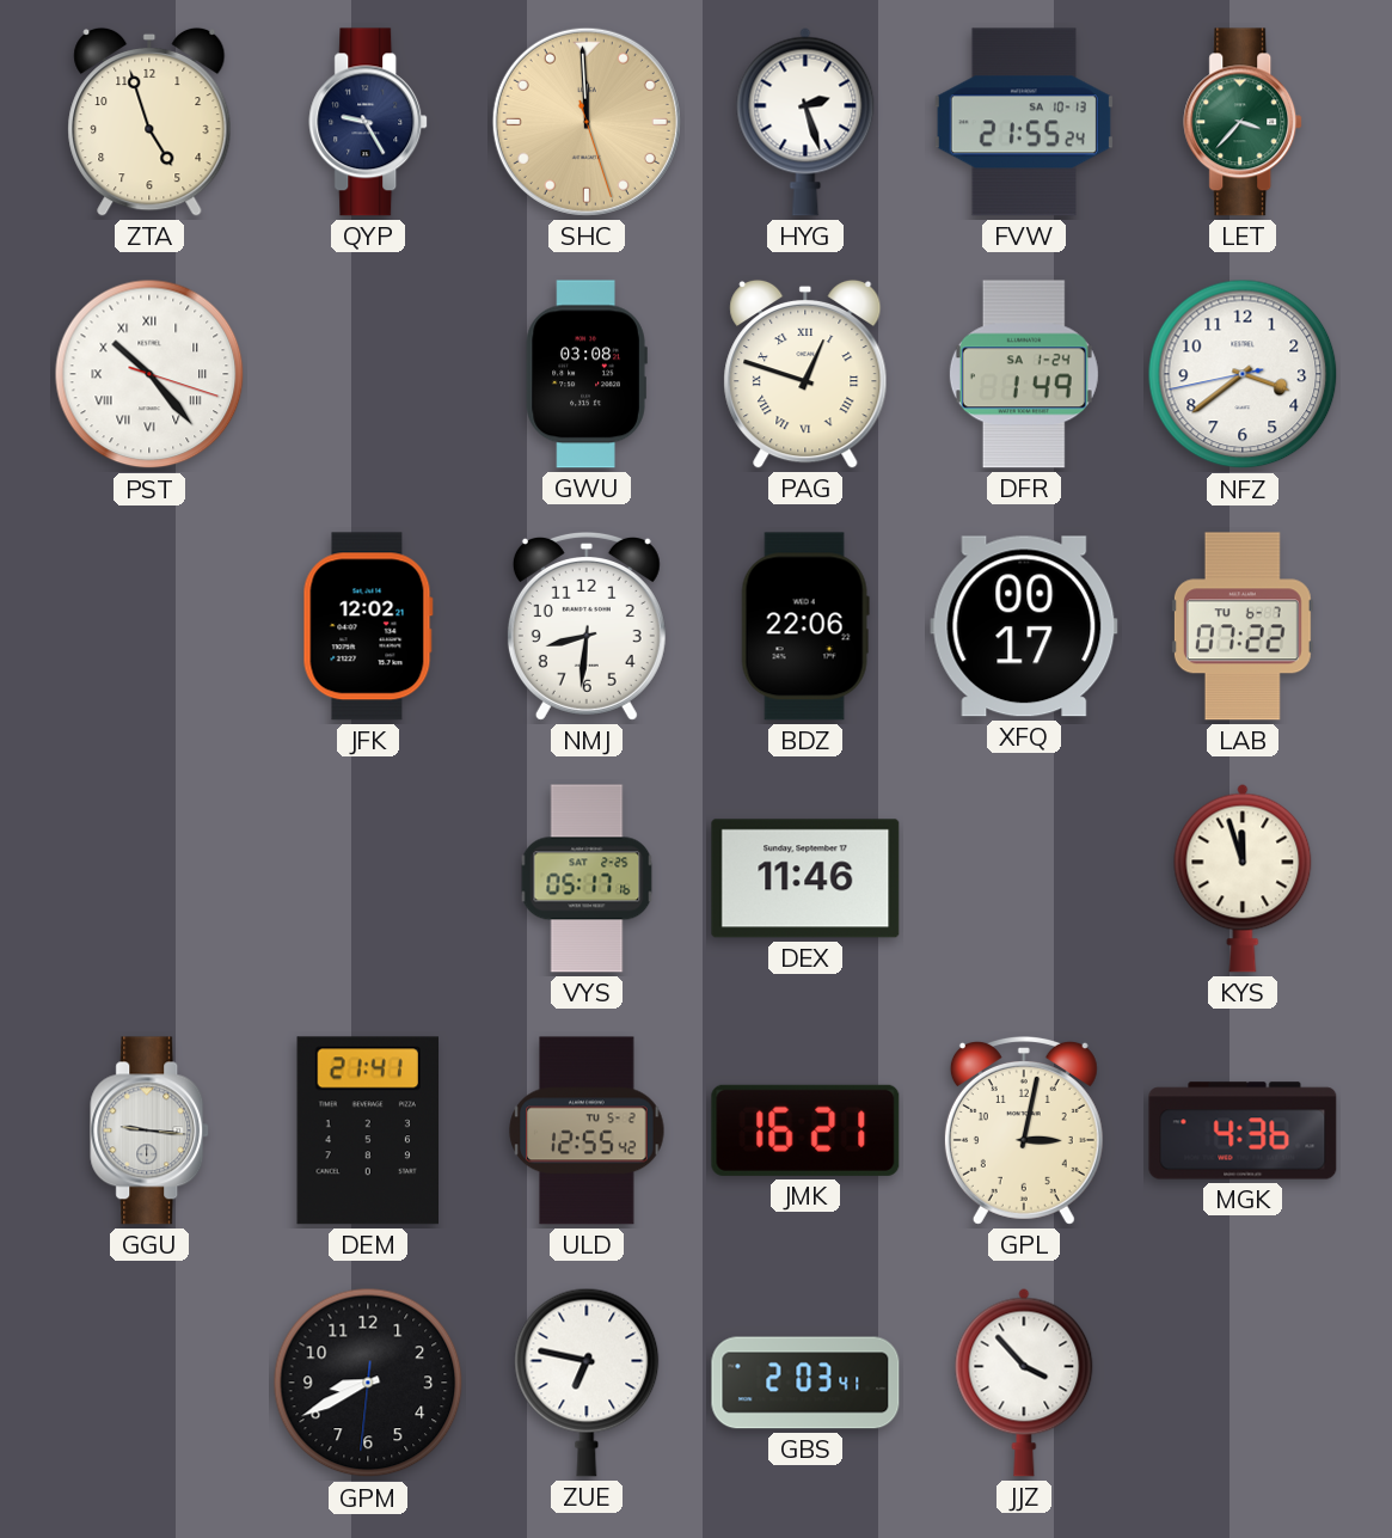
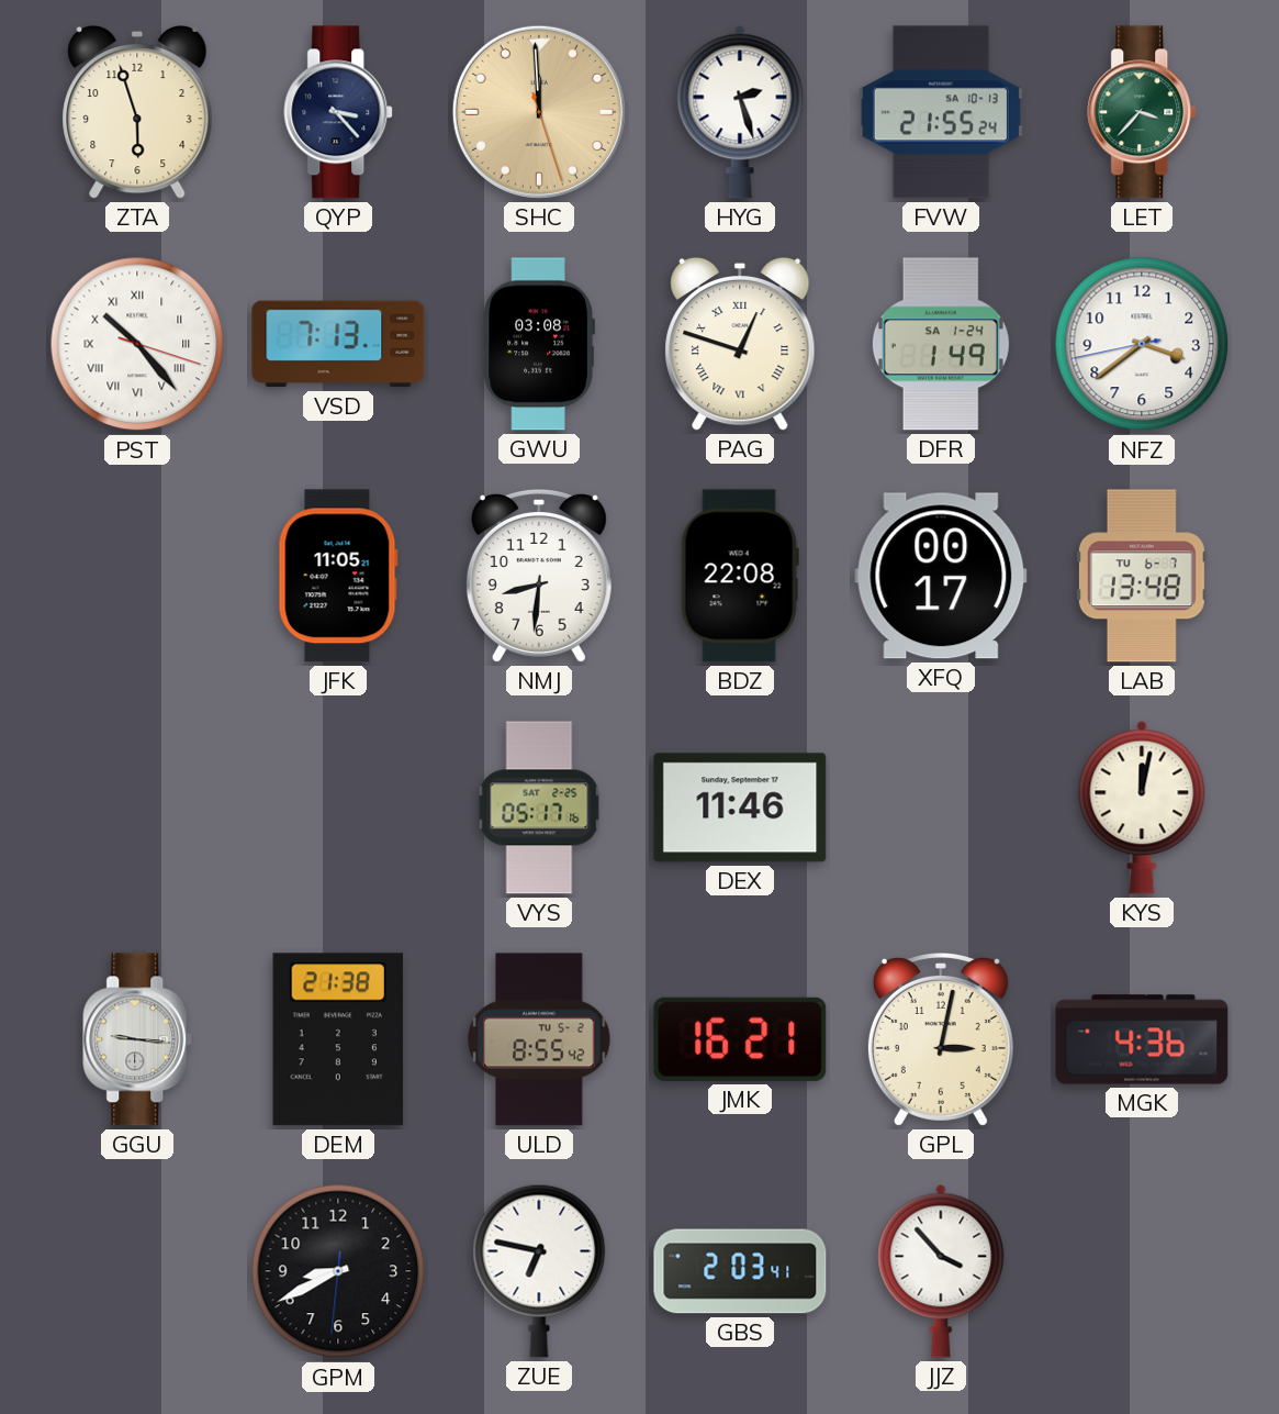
ZTA: 4:57 -> 5:57 (137, 112)
QYP: 9:25 -> 3:23 (339, 112)
VSD: none -> 7:13 (338, 344)
JFK: 12:02 -> 11:05 (338, 576)
BDZ: 22:06 -> 22:08 (740, 576)
LAB: 07:22 -> 13:48 (1142, 576)
KYS: 11:57 -> 12:02 (1142, 808)
DEM: 21:41 -> 21:38 (337, 1039)
ULD: 12:55 -> 8:55 (539, 1039)
